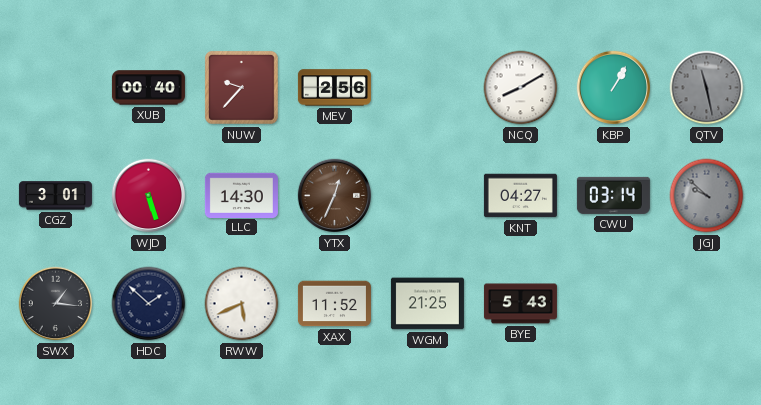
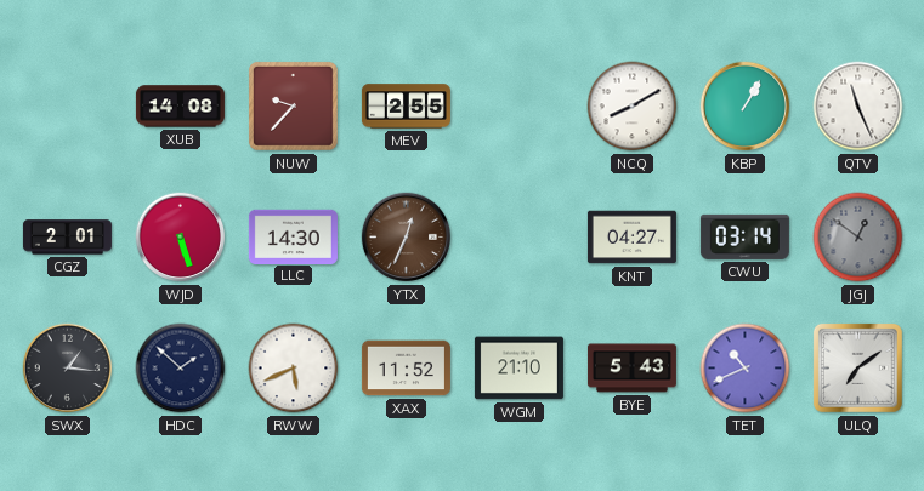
XUB: 00:40 -> 14:08 (180, 107)
MEV: 2:56 -> 2:55 (406, 107)
QTV: 11:28 -> 11:26 (858, 107)
QTV dial: grey -> white (858, 107)
CGZ: 3:01 -> 2:01 (67, 238)
JGJ: 9:52 -> 12:51 (858, 238)
WGM: 21:25 -> 21:10 (518, 369)
TET: none -> 10:41 (746, 369)
ULQ: none -> 7:09 (857, 367)
